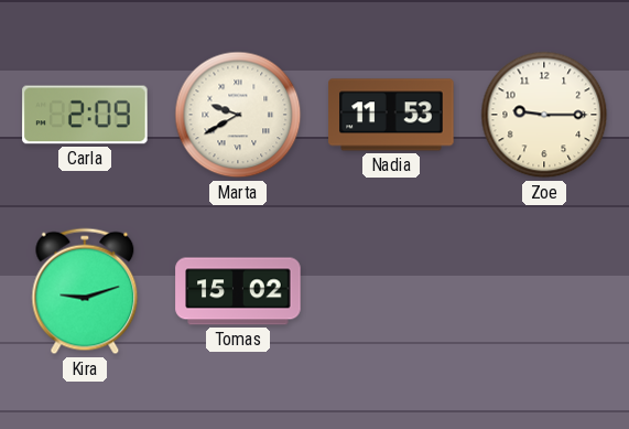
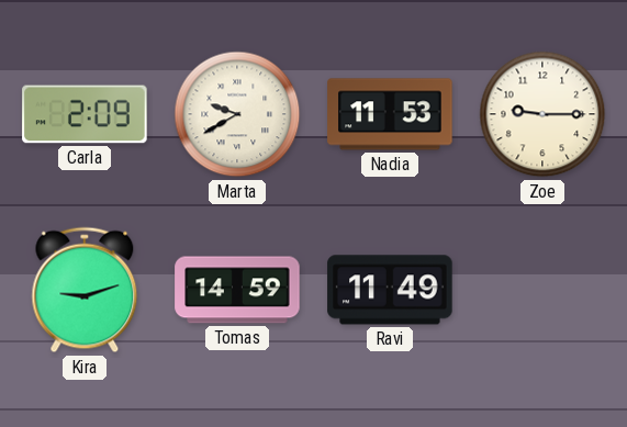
Tomas: 15:02 -> 14:59 (237, 290)
Ravi: none -> 11:49 (390, 290)
